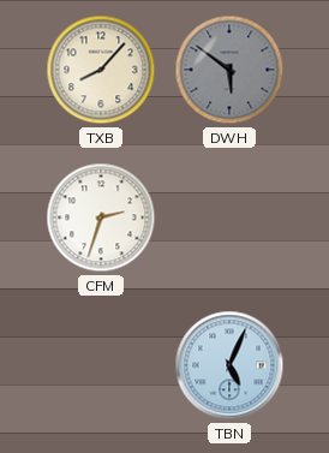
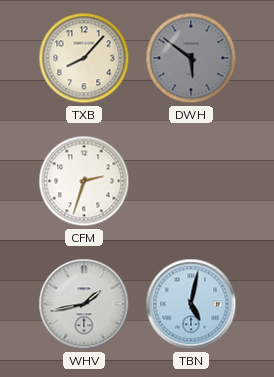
WHV: none -> 1:43 (84, 304)
TBN: 5:04 -> 5:02 (191, 304)
